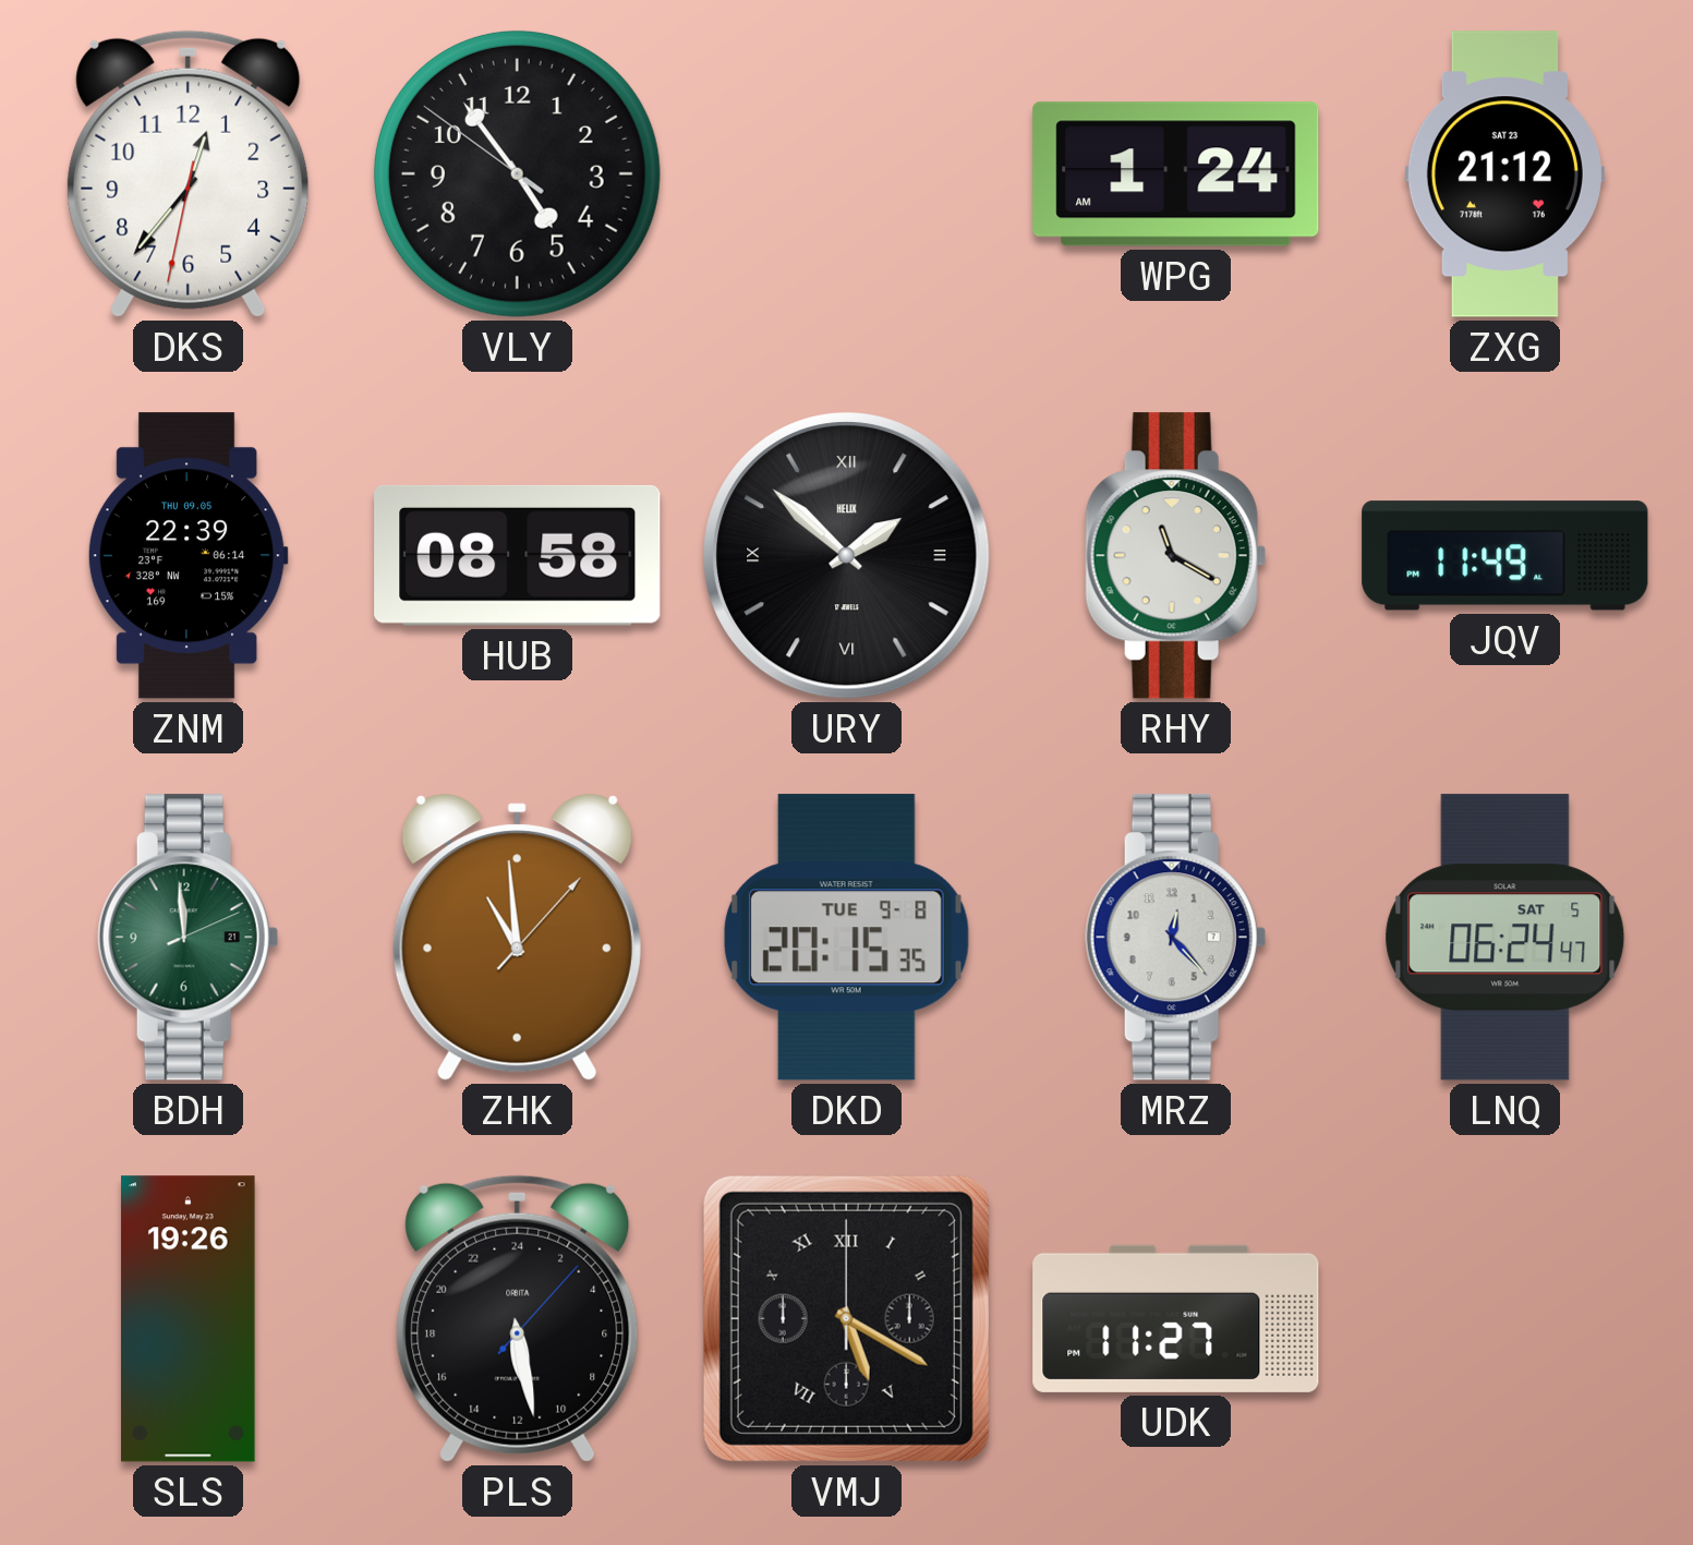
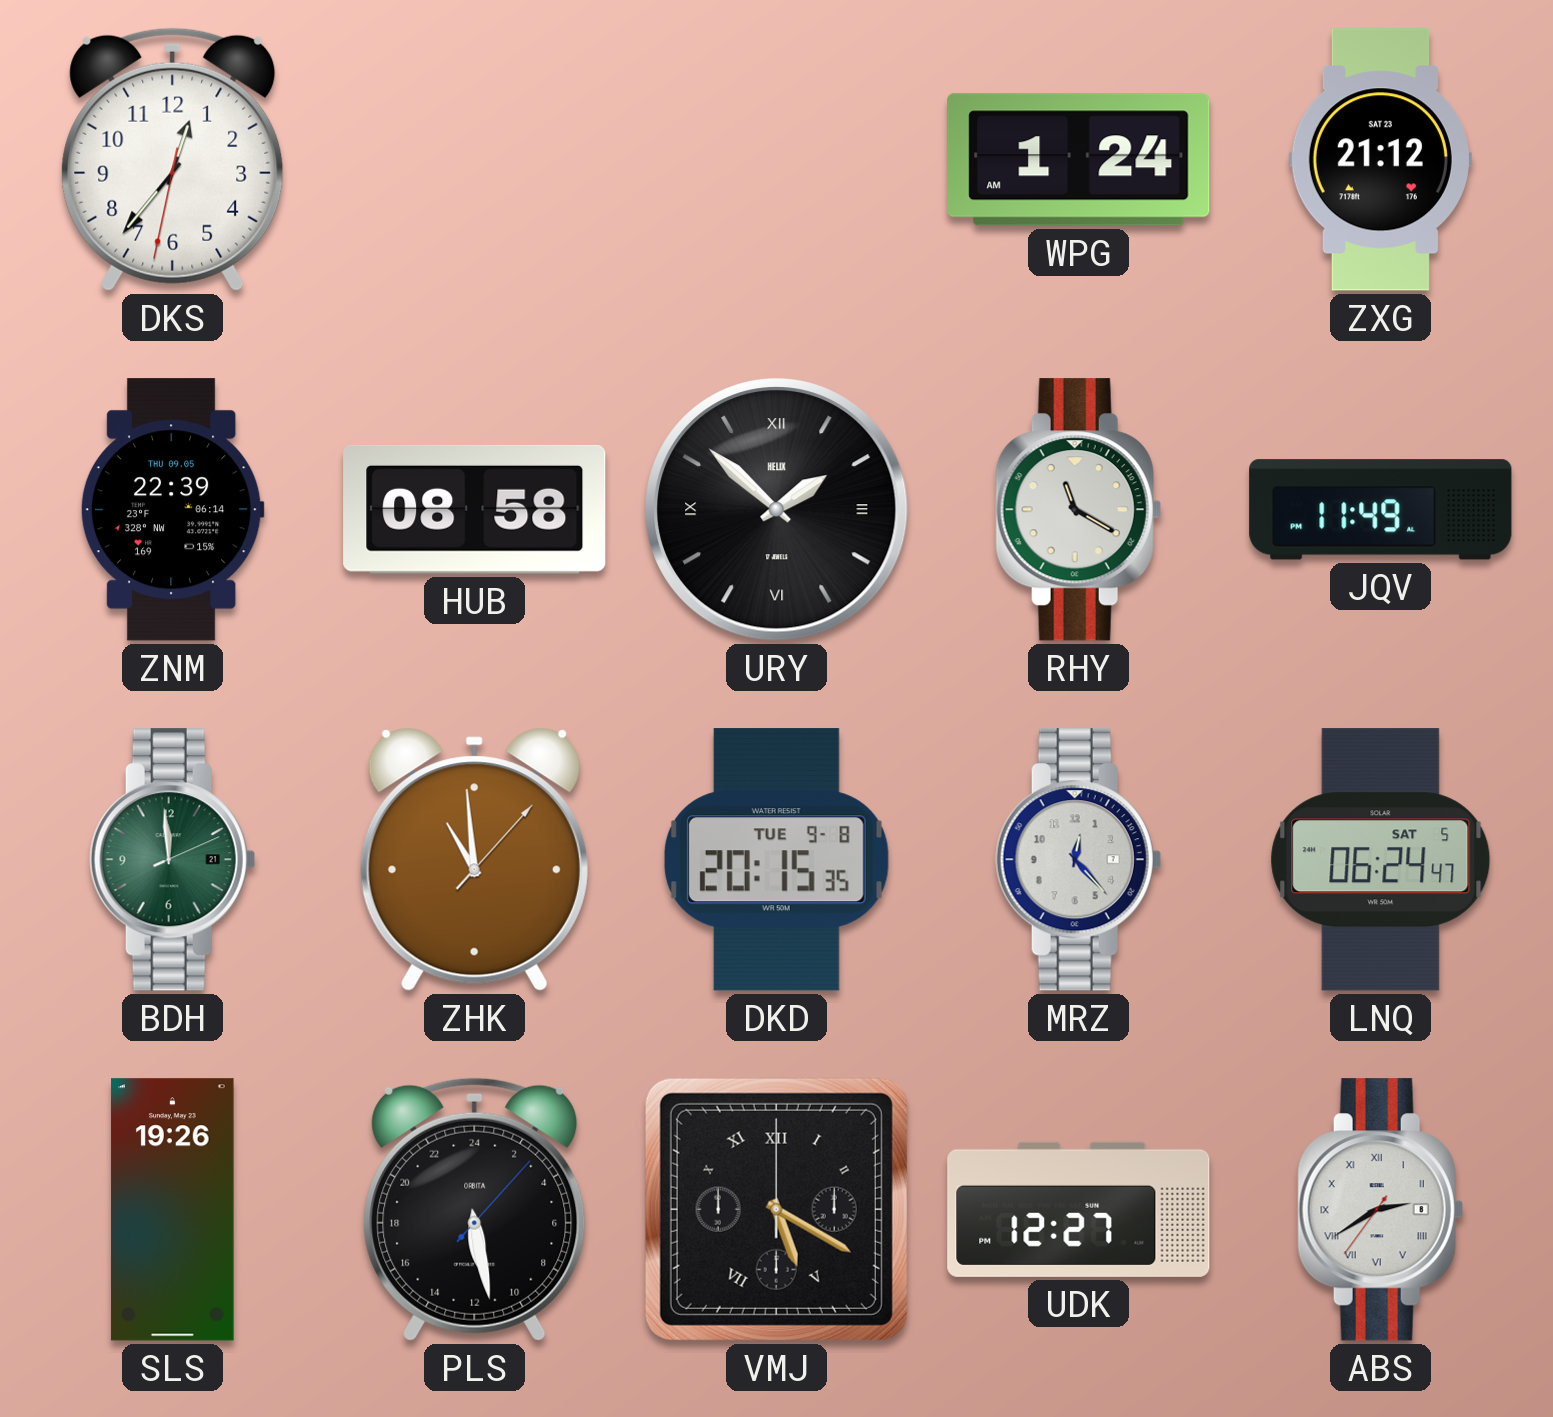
VLY: 4:53 -> none (517, 173)
UDK: 11:27 -> 12:27 (1079, 1209)
ABS: none -> 2:39 (1380, 1210)
